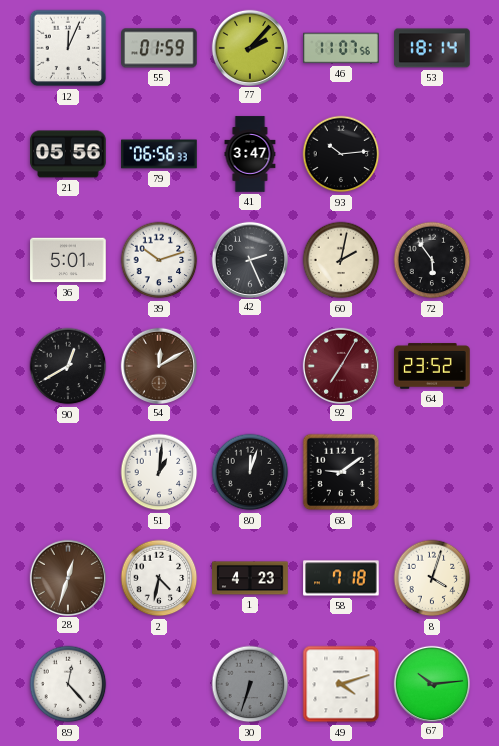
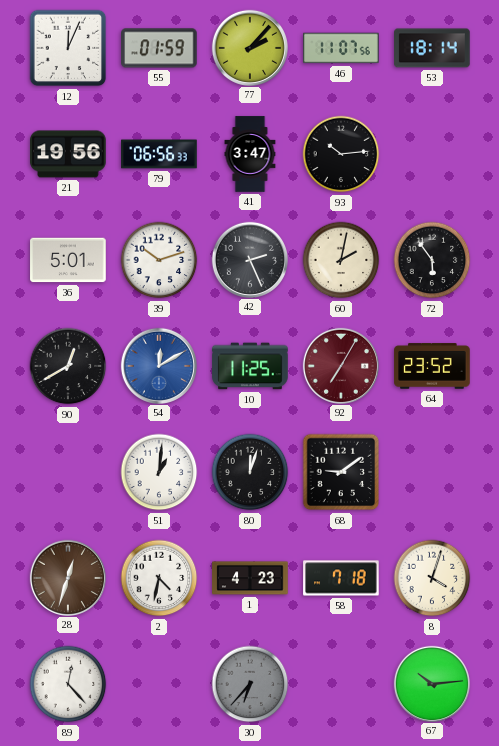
21: 05:56 -> 19:56 (68, 154)
54 dial: brown -> blue (158, 365)
10: none -> 11:25 (250, 366)
30: 6:33 -> 6:37 (250, 684)
49: 4:12 -> none (341, 684)
